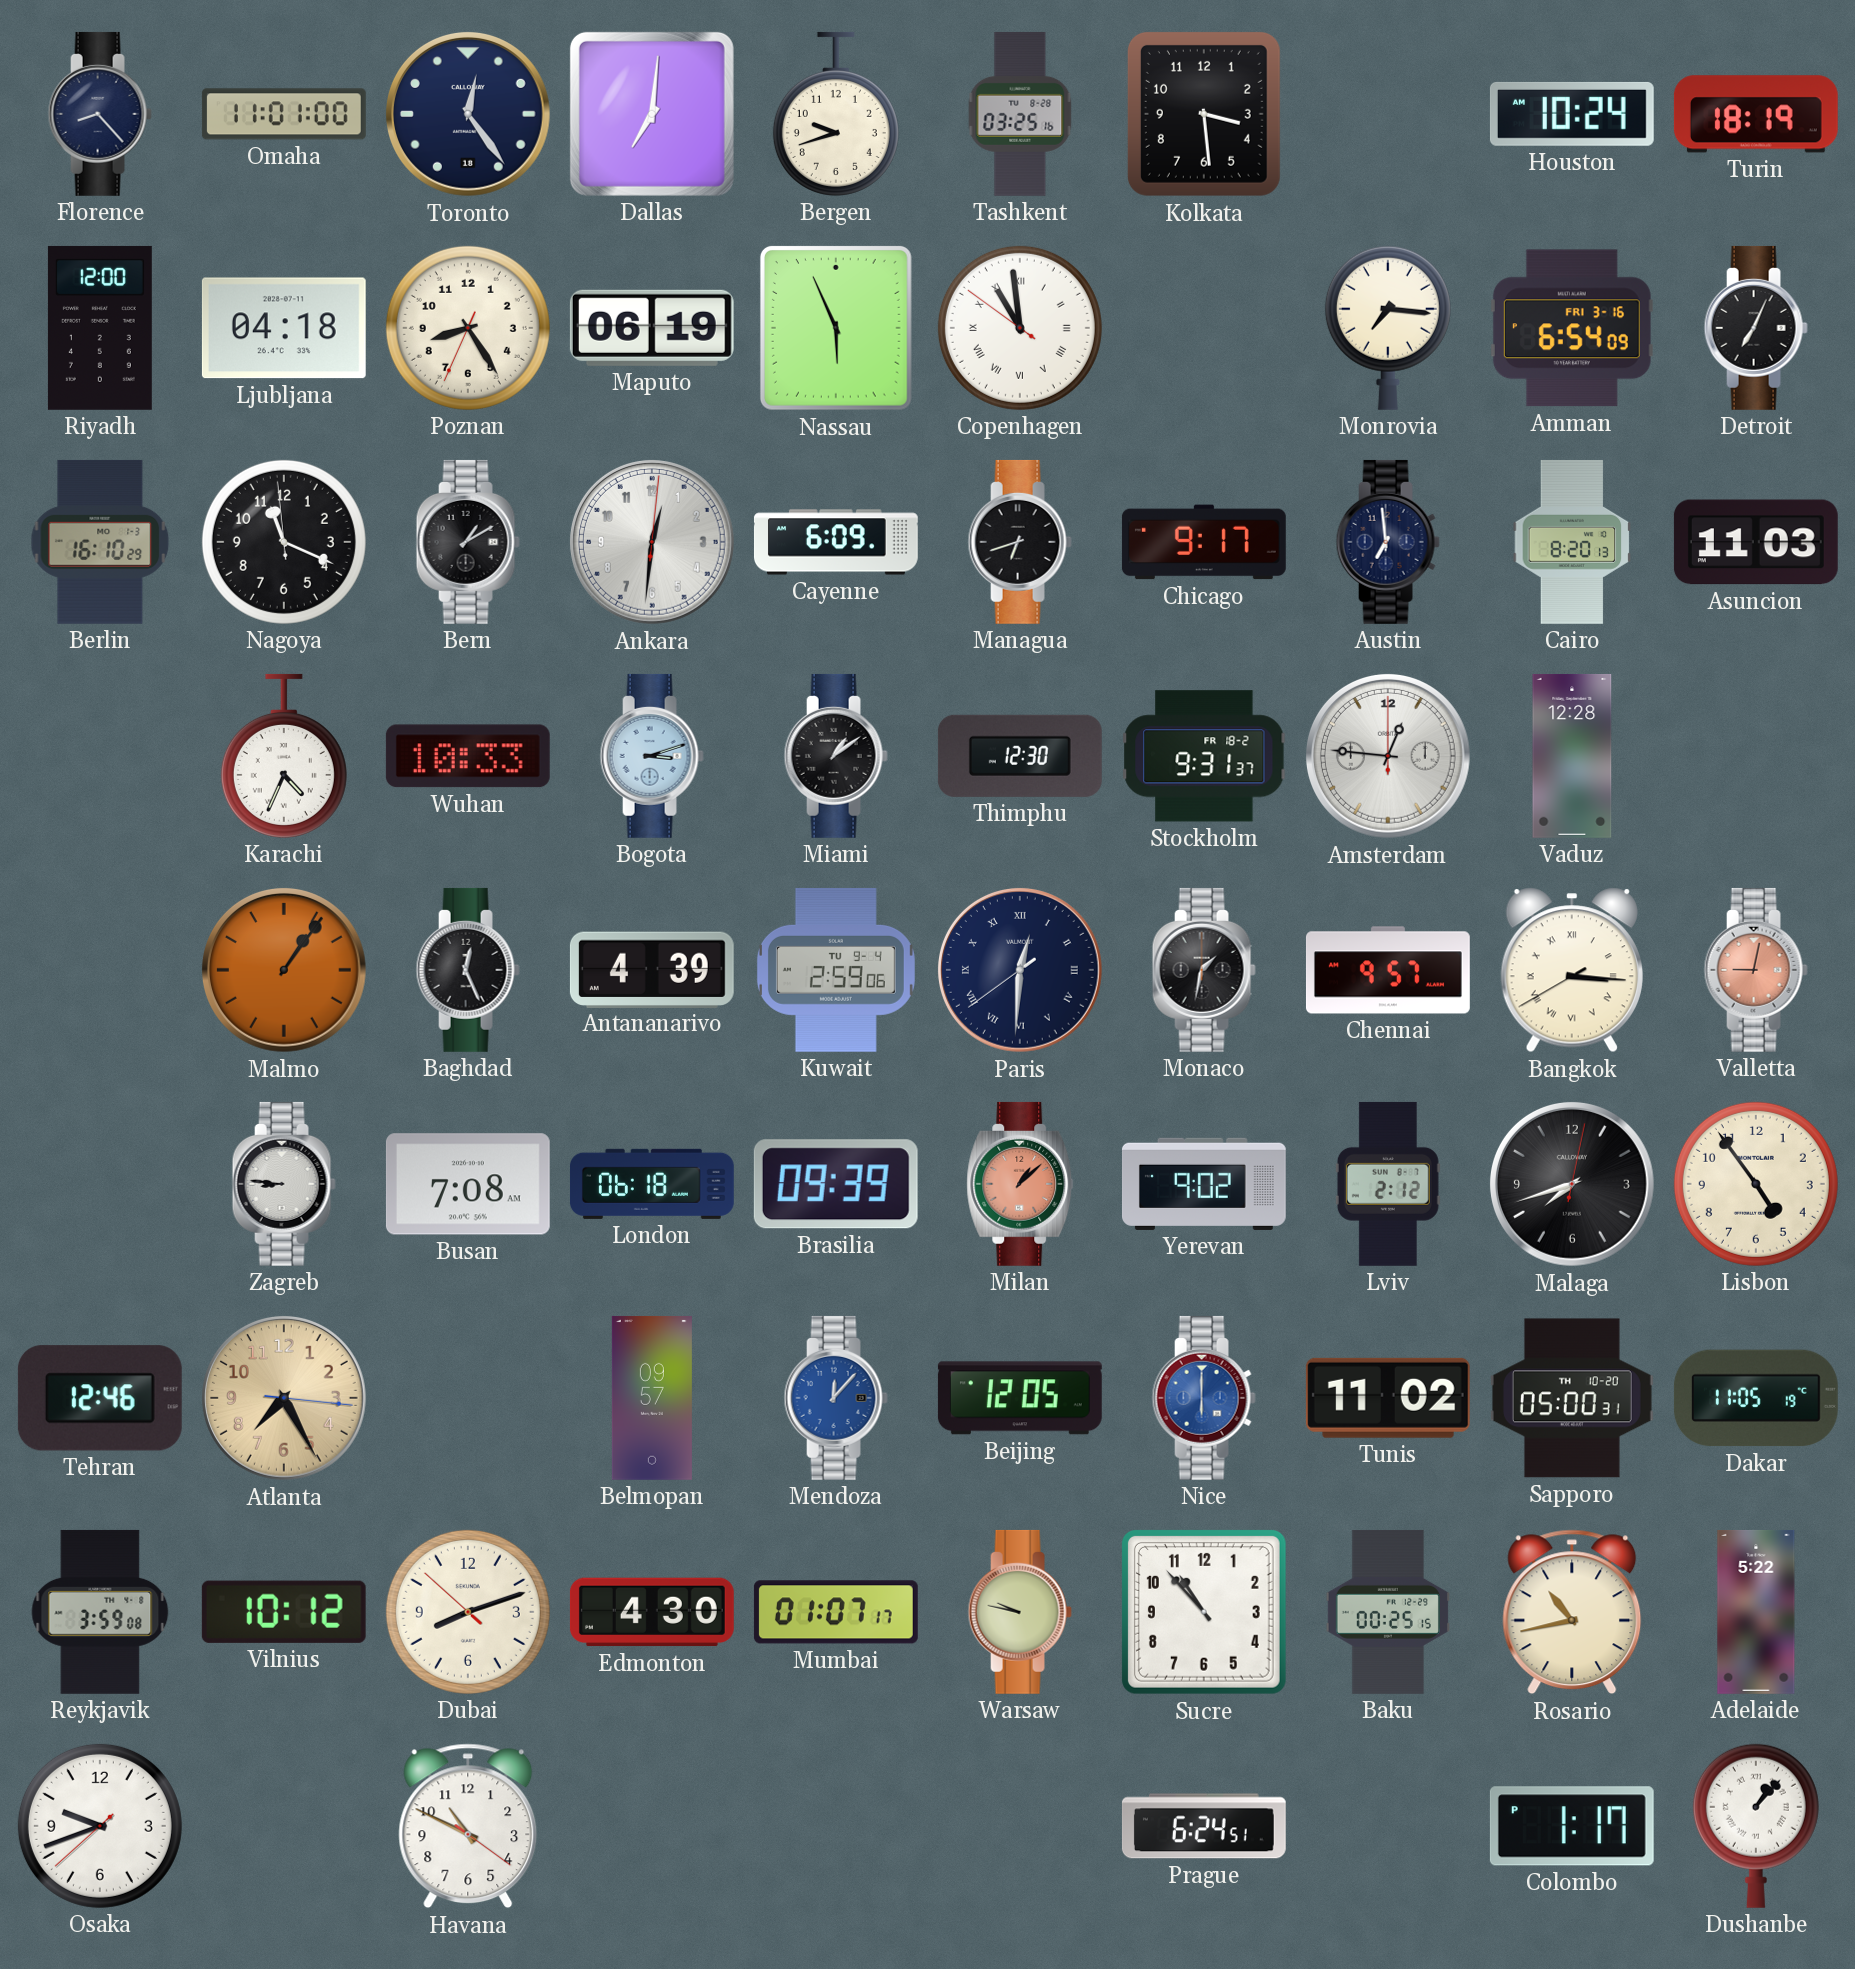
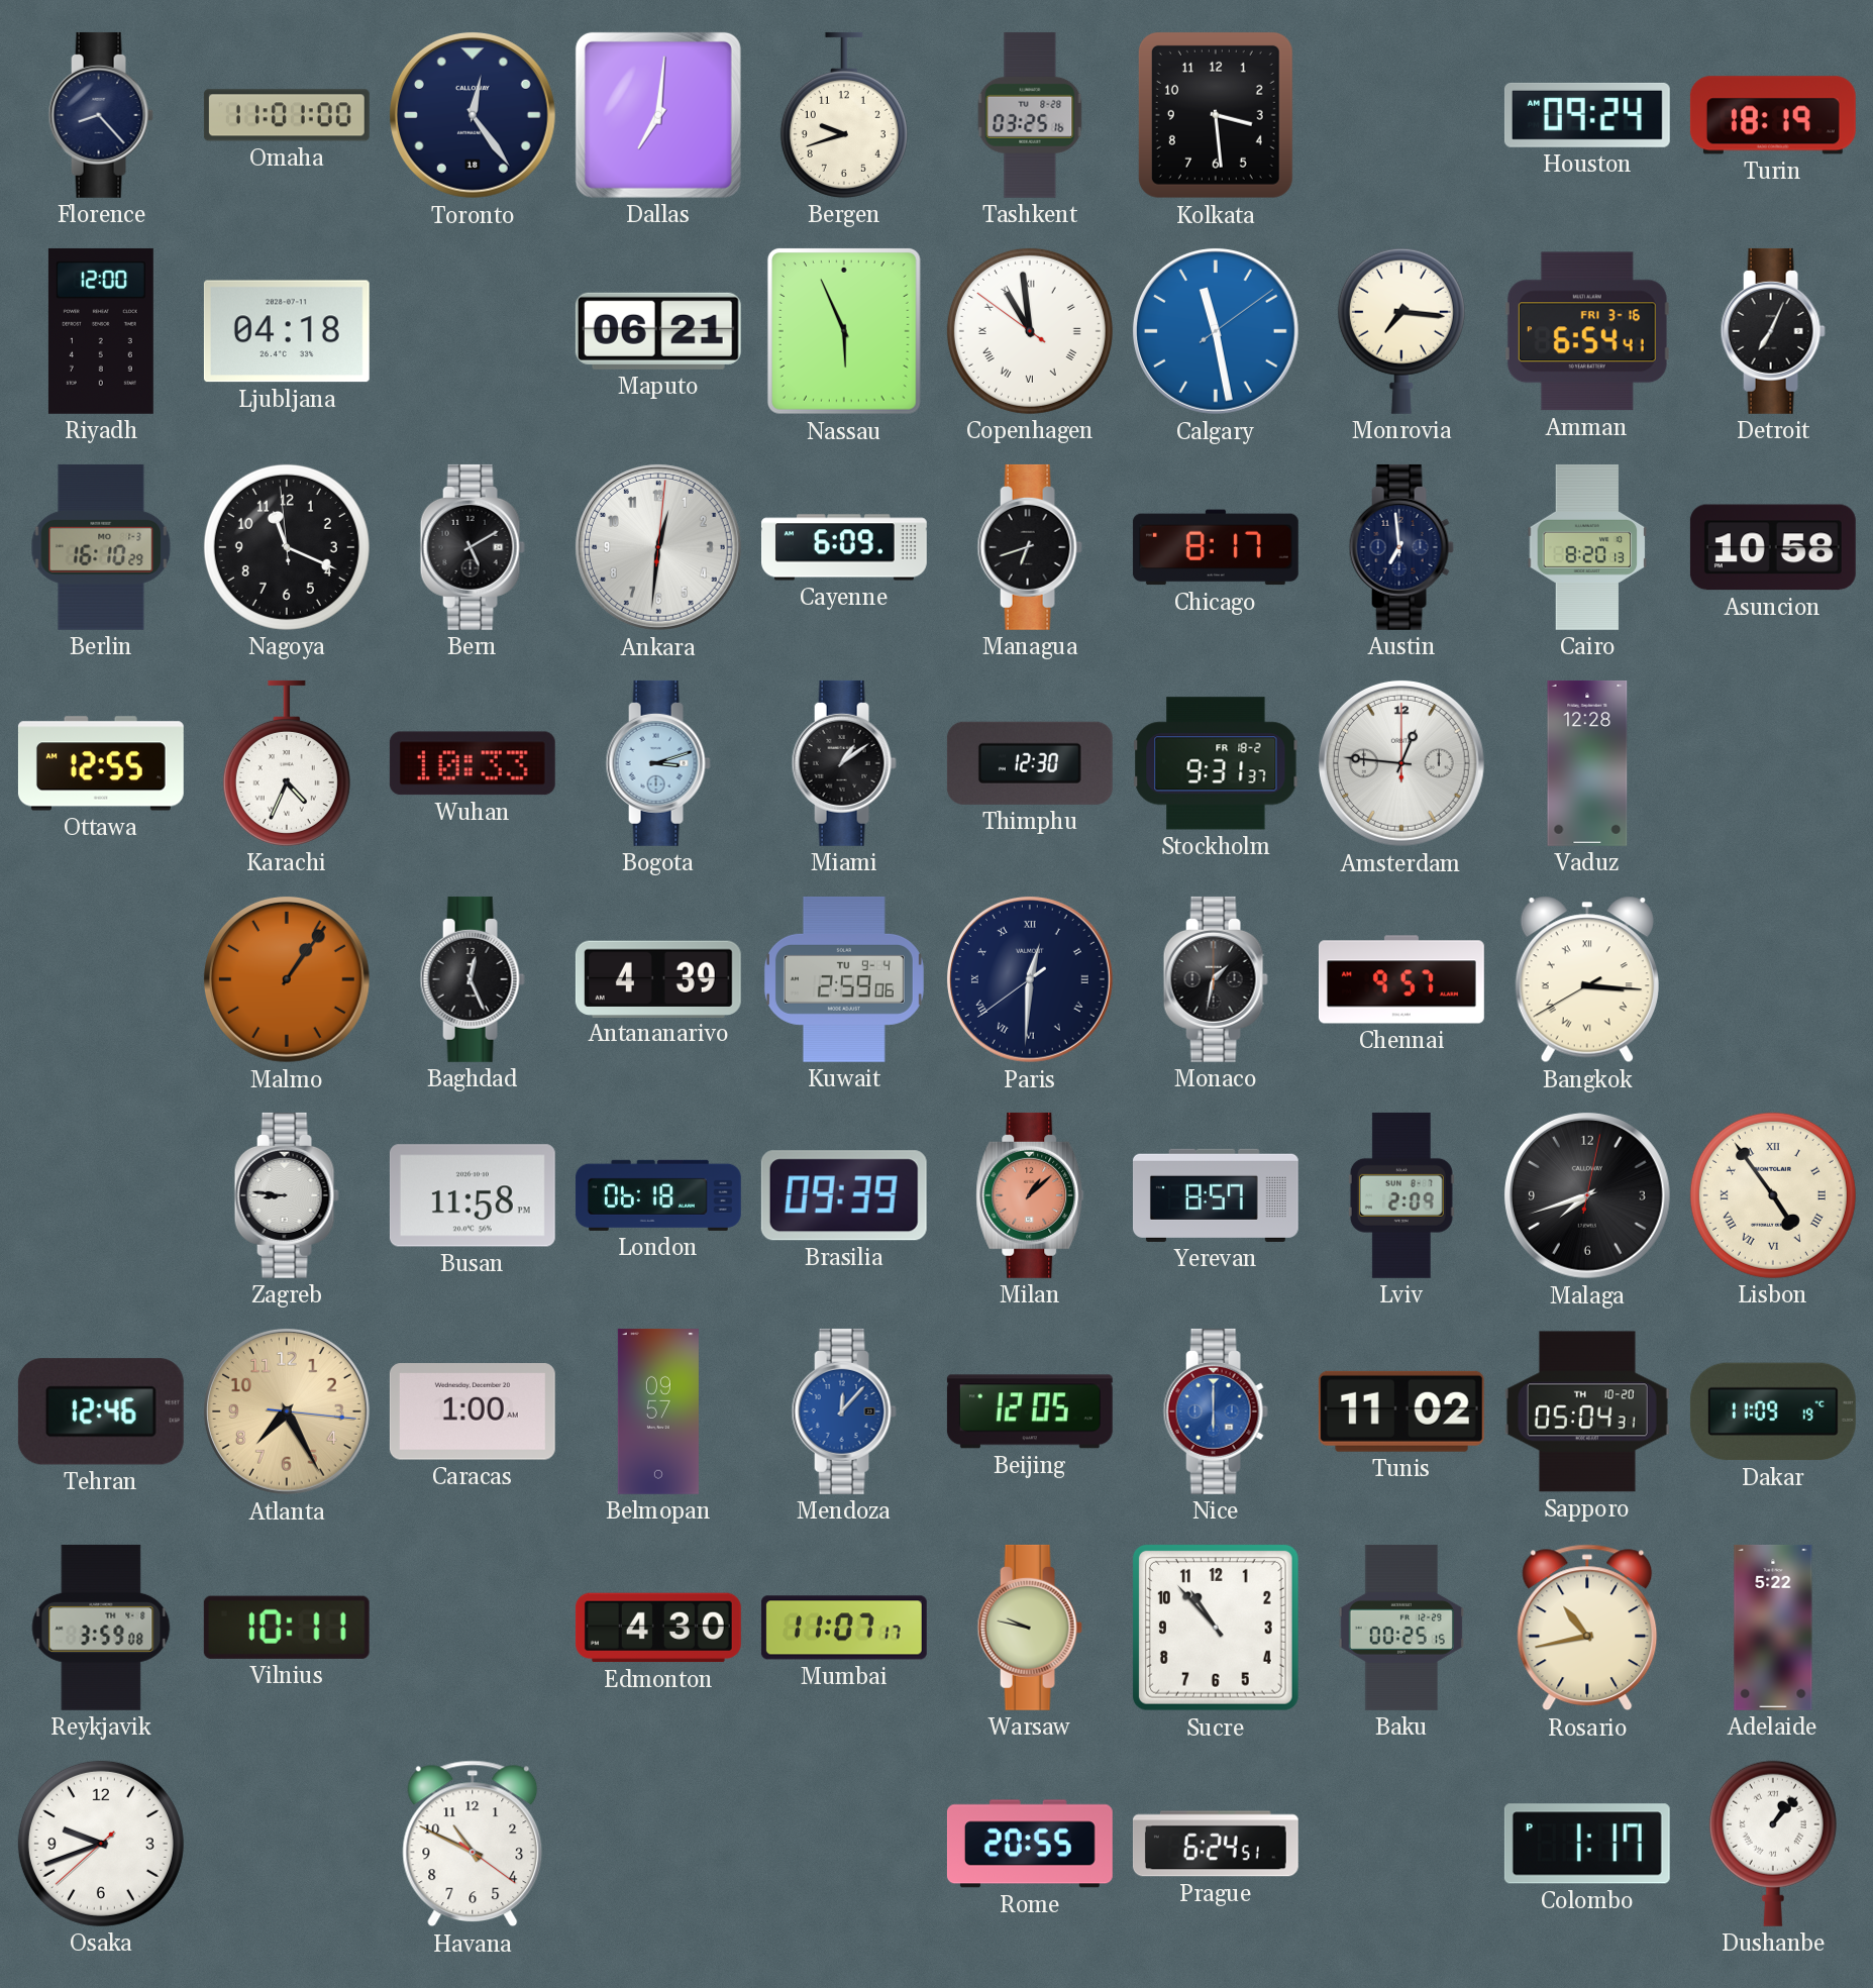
Houston: 10:24 -> 09:24 (1587, 115)
Poznan: 8:24 -> none (468, 328)
Maputo: 06:19 -> 06:21 (658, 331)
Calgary: none -> 11:28 (1216, 331)
Amman: 6:54:09 -> 6:54:41 (1587, 331)
Bern: 1:10 -> 5:10 (473, 547)
Chicago: 9:17 -> 8:17 (1216, 547)
Asuncion: 11:03 -> 10:58 (1773, 547)
Ottawa: none -> 12:55 (101, 763)
Valletta: 9:02 -> none (1756, 970)
Busan: 7:08 -> 11:58 (473, 1195)
Yerevan: 9:02 -> 8:57 (1216, 1195)
Lviv: 2:12 -> 2:09 (1401, 1195)
Lisbon numerals: Arabic -> Roman (1773, 1195)
Caracas: none -> 1:00 (473, 1411)
Sapporo: 05:00 -> 05:04 (1587, 1411)
Dakar: 11:05 -> 11:09 (1773, 1411)
Vilnius: 10:12 -> 10:11 (287, 1628)
Dubai: 8:11 -> none (468, 1612)
Mumbai: 01:07 -> 11:07 (844, 1628)
Rome: none -> 20:55 (1030, 1844)
